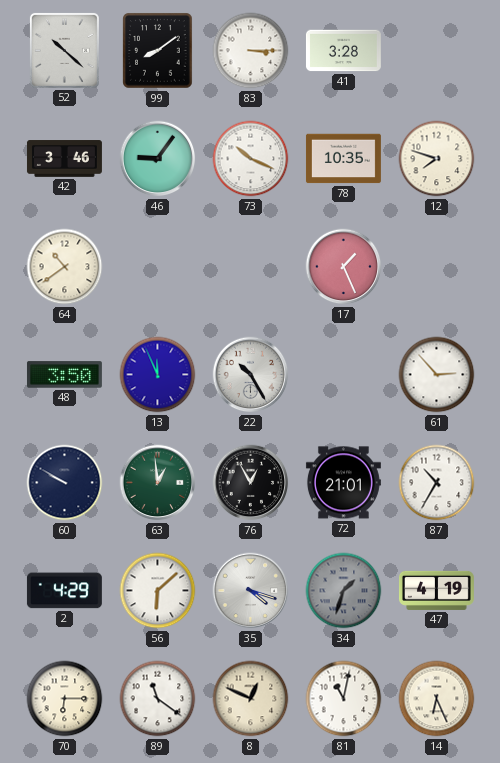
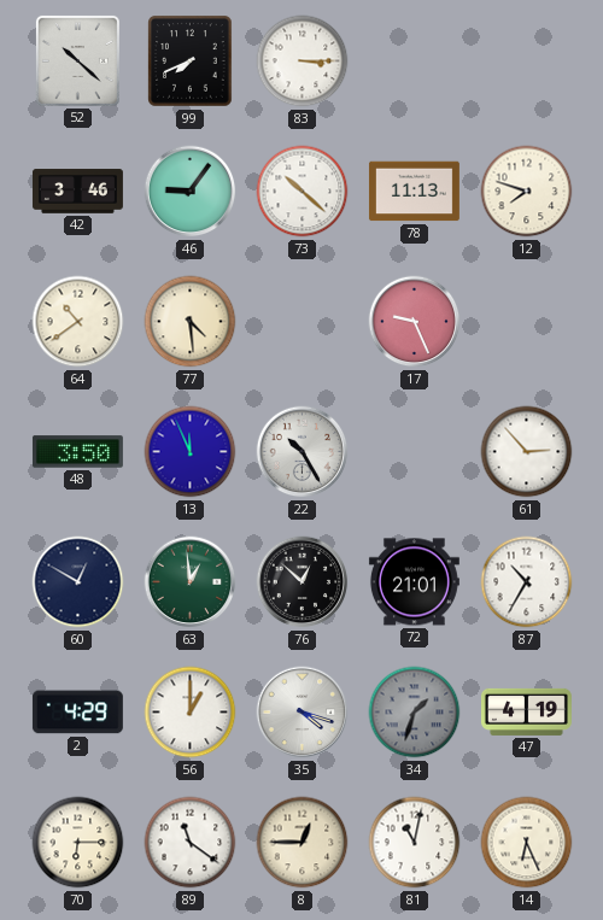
99: 8:09 -> 7:41 (191, 61)
41: 3:28 -> none (343, 51)
73: 10:19 -> 10:22 (303, 192)
78: 10:35 -> 11:13 (414, 192)
77: none -> 4:29 (191, 322)
17: 1:26 -> 9:26 (415, 322)
60: 9:50 -> 12:50 (78, 582)
76: 12:55 -> 12:52 (303, 582)
56: 6:08 -> 1:00 (191, 713)
8: 12:49 -> 12:45 (303, 843)
